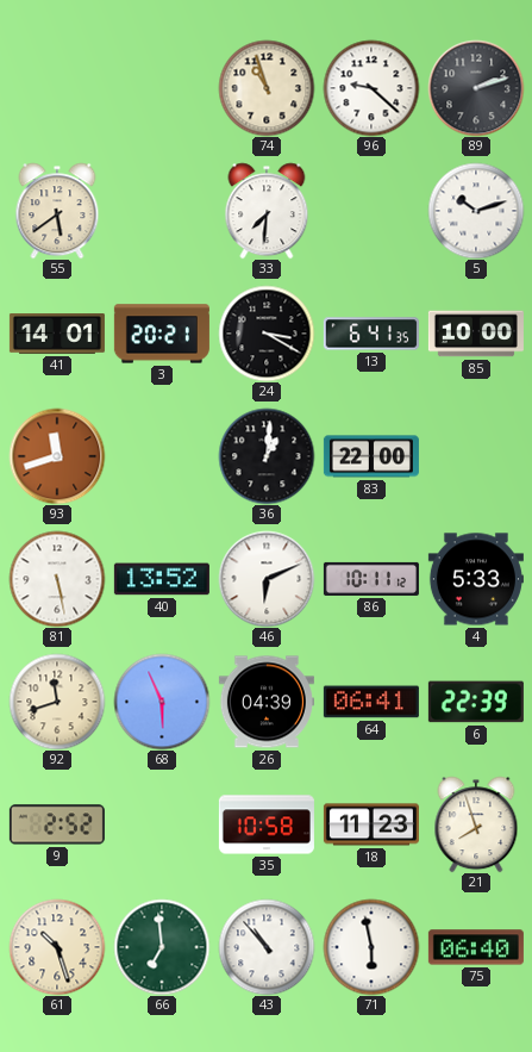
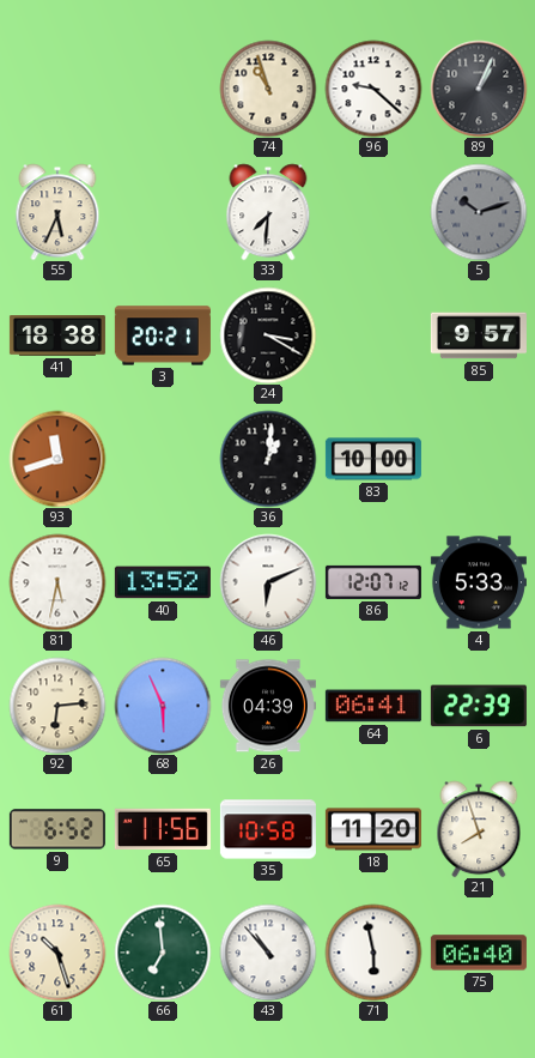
89: 2:12 -> 1:04 (479, 89)
55: 5:39 -> 5:34 (57, 212)
5 dial: white -> grey (479, 212)
41: 14:01 -> 18:38 (57, 337)
13: 6:41 -> none (371, 334)
85: 10:00 -> 9:57 (479, 335)
83: 22:00 -> 10:00 (373, 459)
81: 5:28 -> 5:32 (57, 582)
86: 10:11 -> 12:07 (373, 582)
92: 11:42 -> 6:14 (57, 706)
9: 2:52 -> 6:52 (57, 829)
65: none -> 11:56 (163, 829)
18: 11:23 -> 11:20 (373, 829)
